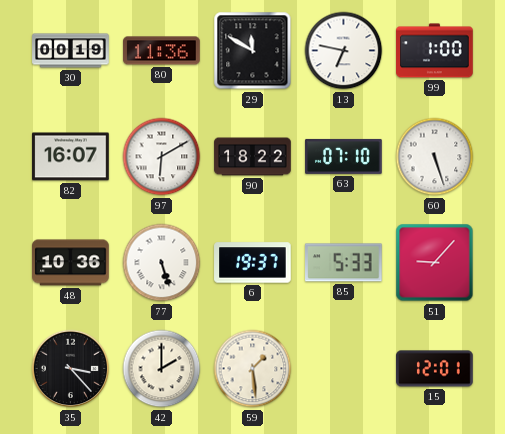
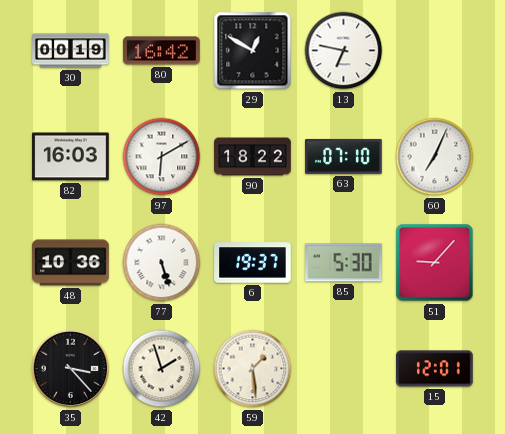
80: 11:36 -> 16:42 (162, 51)
29: 11:50 -> 12:50 (253, 51)
99: 1:00 -> none (435, 51)
82: 16:07 -> 16:03 (71, 157)
60: 5:27 -> 7:04 (435, 157)
85: 5:33 -> 5:30 (344, 263)
42: 2:00 -> 1:57 (162, 369)
